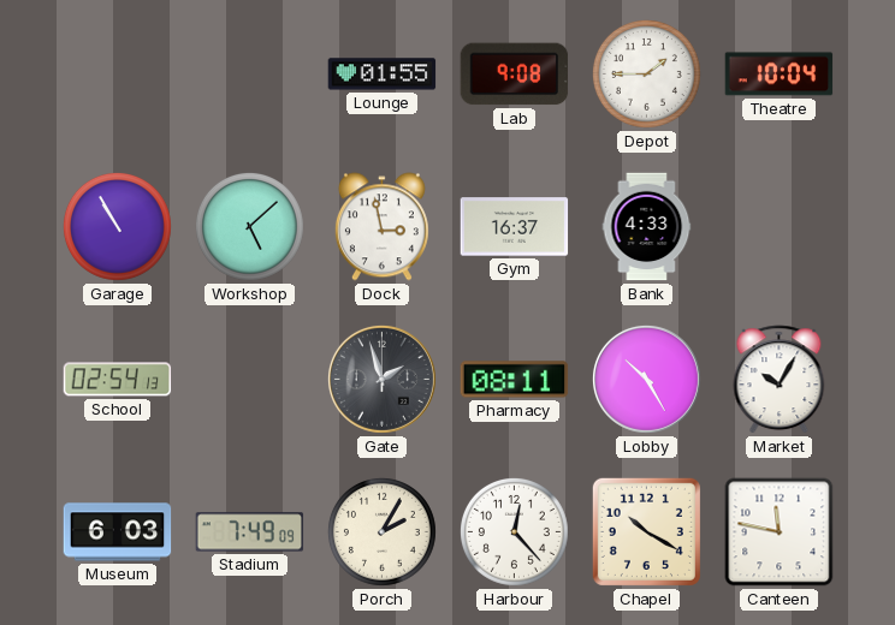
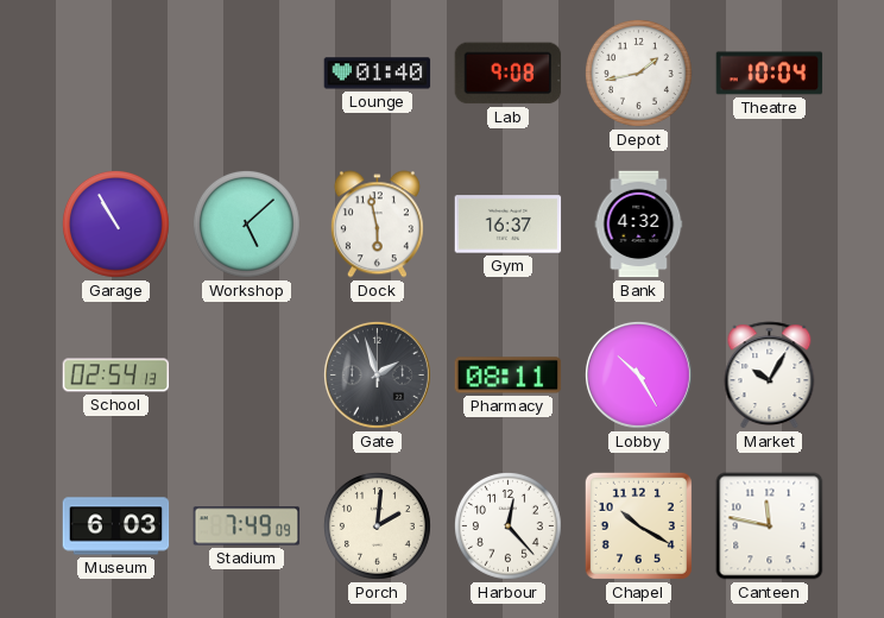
Lounge: 01:55 -> 01:40 (378, 74)
Depot: 1:45 -> 1:43 (638, 72)
Dock: 2:58 -> 5:58 (377, 225)
Bank: 4:33 -> 4:32 (639, 225)
Porch: 2:05 -> 2:01 (377, 525)
